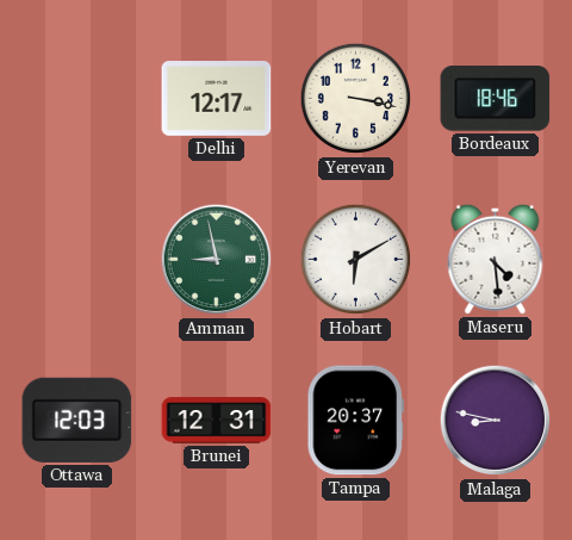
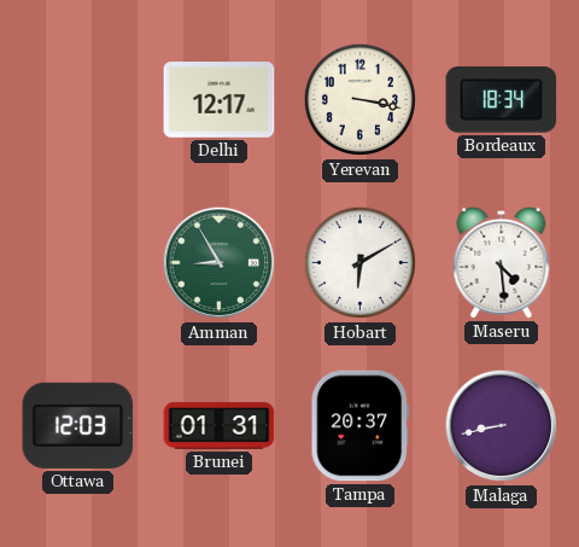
Bordeaux: 18:46 -> 18:34 (502, 100)
Amman: 8:58 -> 8:55 (220, 263)
Brunei: 12:31 -> 01:31 (220, 426)
Malaga: 8:47 -> 8:43 (502, 426)
